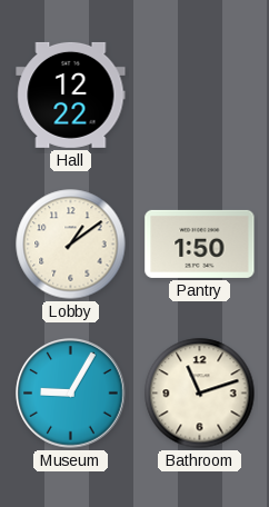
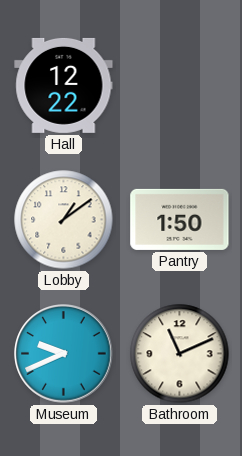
Museum: 9:05 -> 9:41 (64, 354)
Bathroom: 11:12 -> 11:11 (180, 354)
